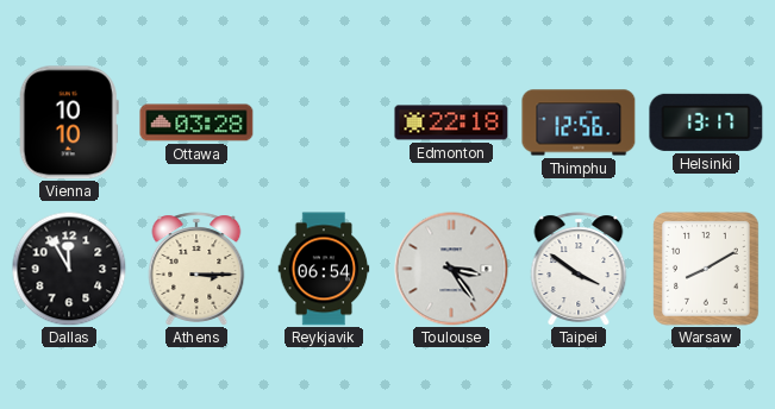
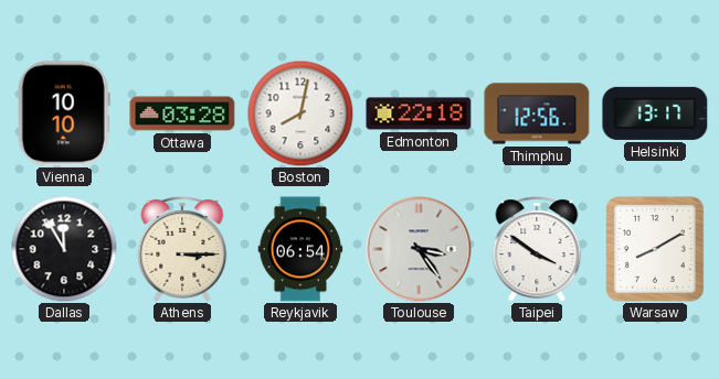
Boston: none -> 8:02 (300, 113)
